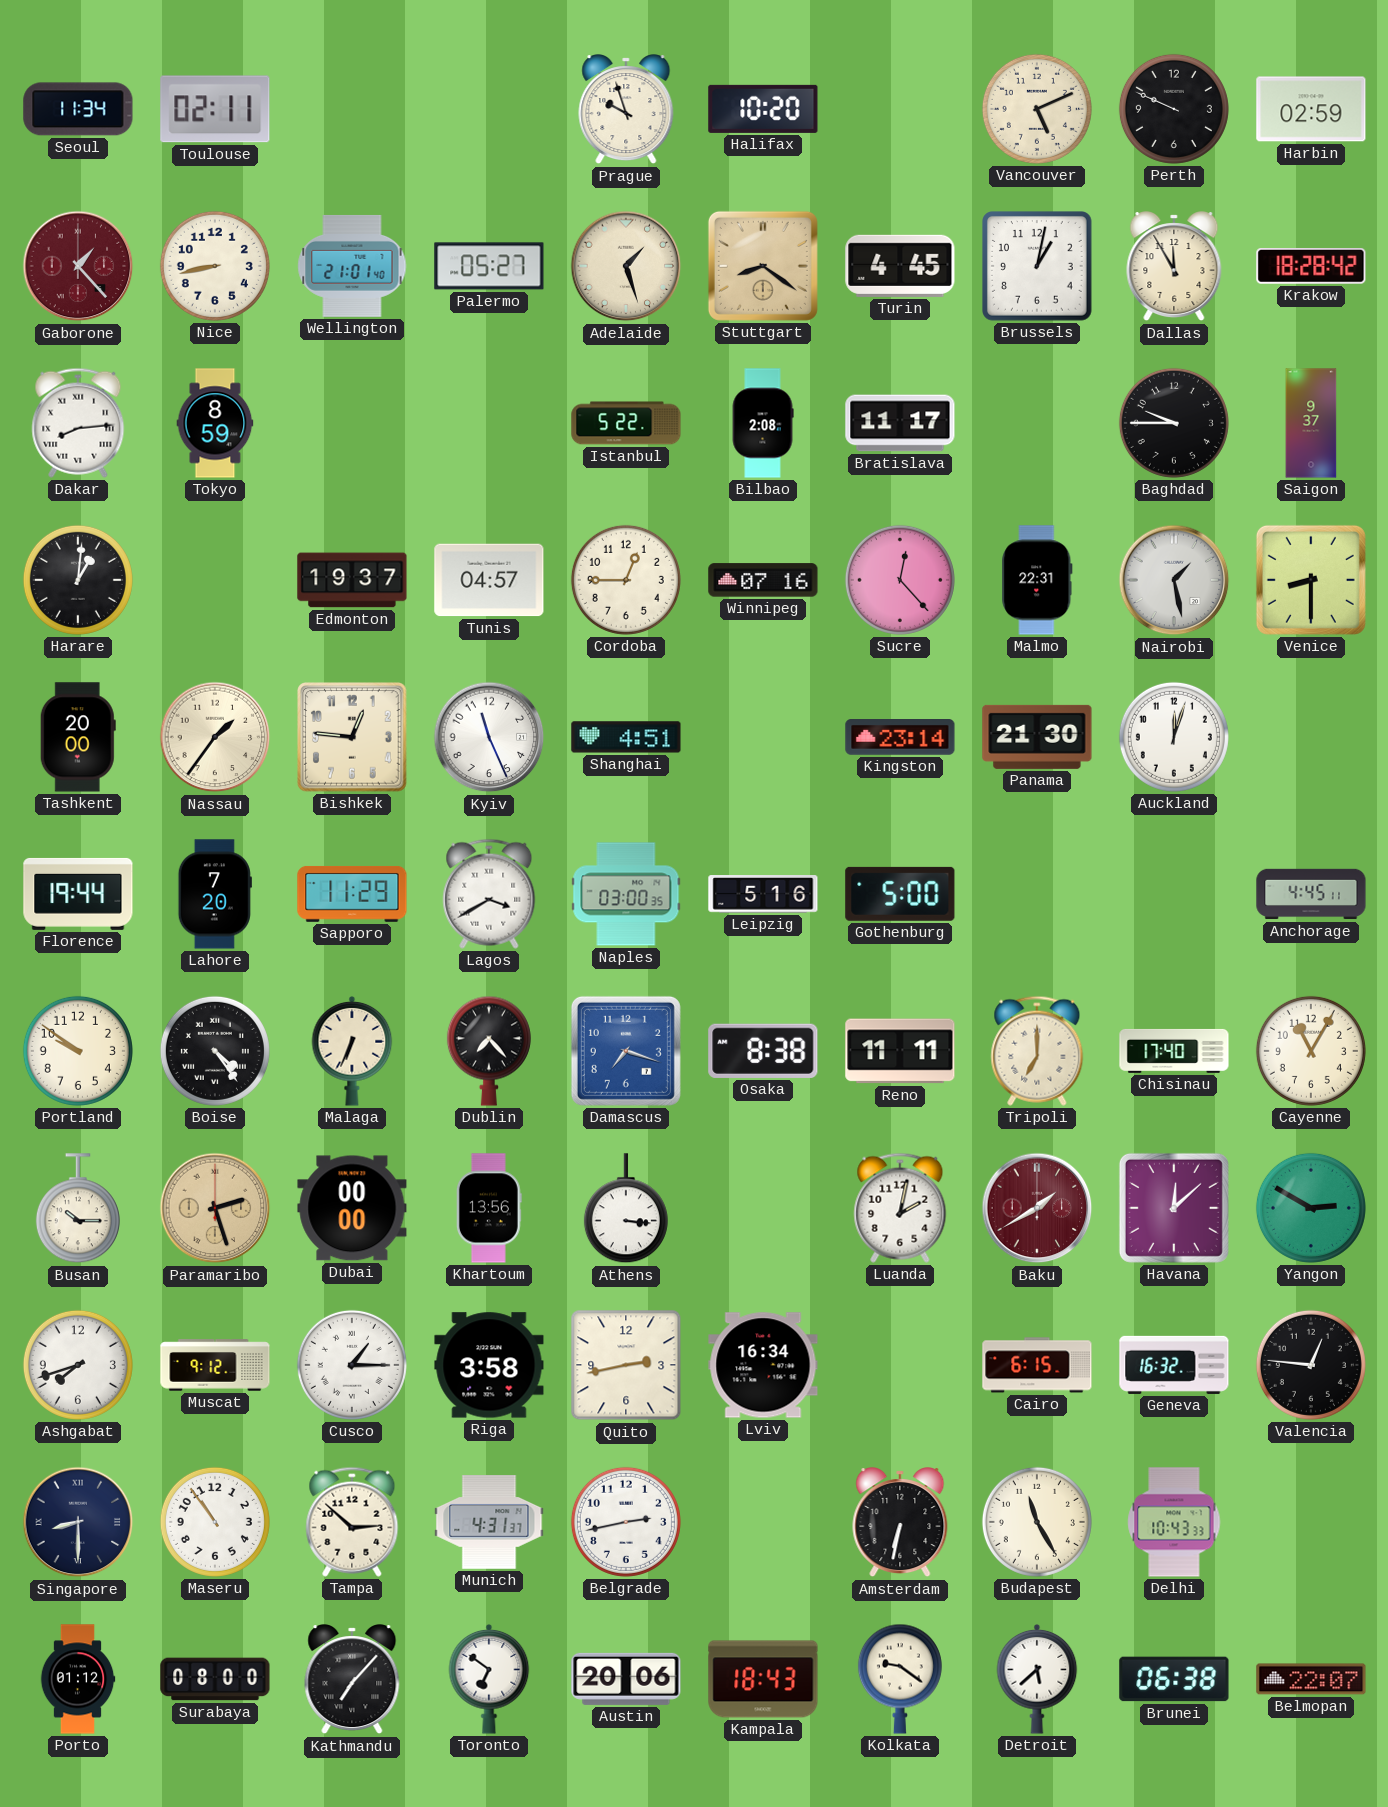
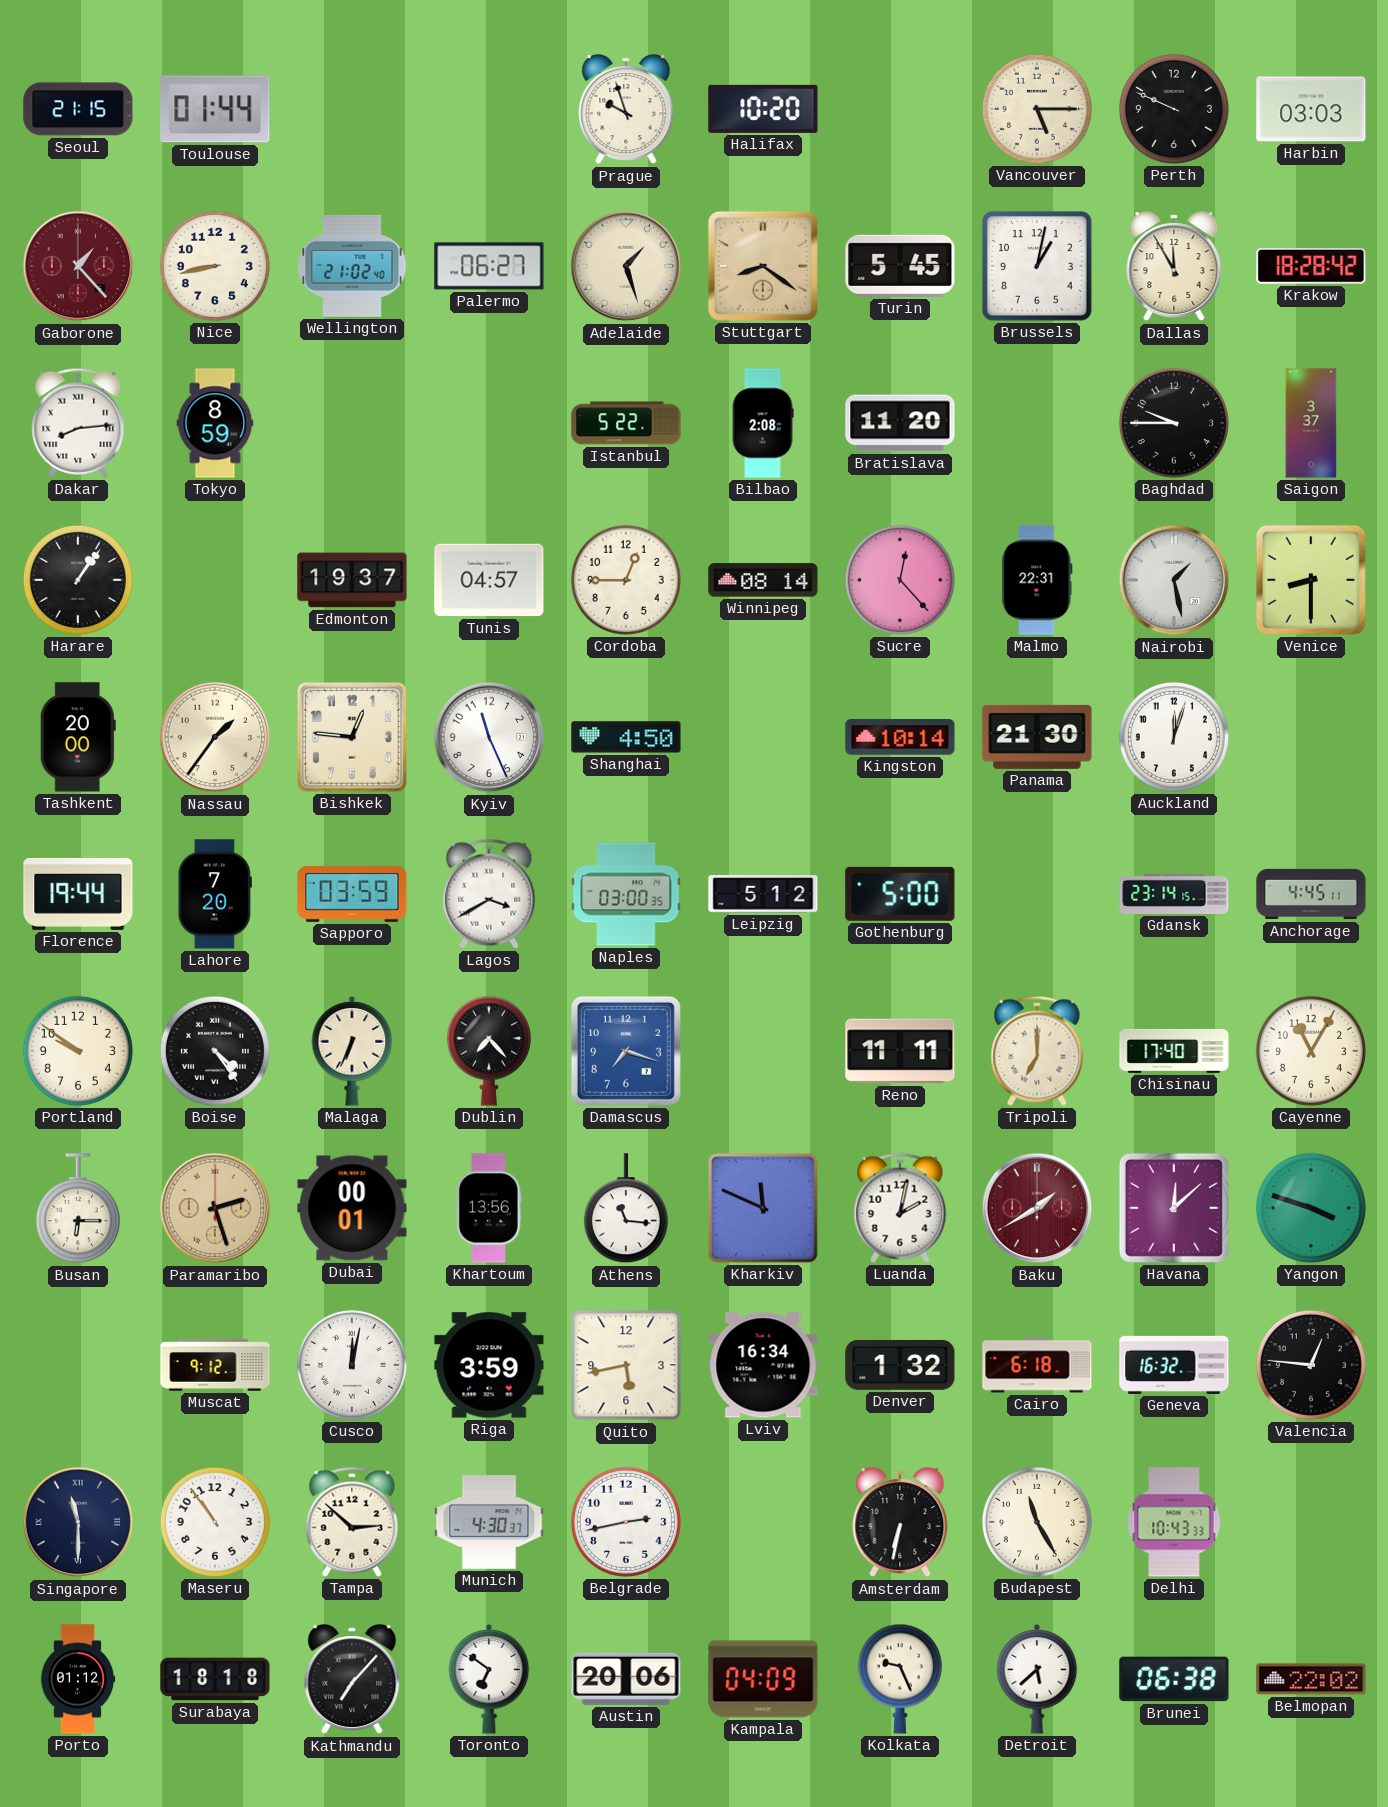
Seoul: 11:34 -> 21:15 (78, 109)
Toulouse: 02:11 -> 01:44 (215, 109)
Vancouver: 5:11 -> 5:15 (1037, 109)
Harbin: 02:59 -> 03:03 (1311, 109)
Wellington: 21:01 -> 21:02 (352, 266)
Palermo: 05:27 -> 06:27 (489, 266)
Turin: 4:45 -> 5:45 (900, 266)
Bratislava: 11:17 -> 11:20 (900, 423)
Saigon: 9:37 -> 3:37 (1311, 423)
Harare: 1:01 -> 1:06 (78, 580)
Winnipeg: 07:16 -> 08:14 (763, 580)
Shanghai: 4:51 -> 4:50 (626, 737)
Kingston: 23:14 -> 10:14 (900, 737)
Sapporo: 11:29 -> 03:59 (352, 894)
Leipzig: 5:16 -> 5:12 (763, 894)
Gdansk: none -> 23:14 (1174, 894)
Osaka: 8:38 -> none (763, 1051)
Busan: 10:15 -> 6:15 (78, 1209)
Dubai: 00:00 -> 00:01 (352, 1208)
Athens: 3:16 -> 11:16 (626, 1209)
Kharkiv: none -> 11:49 (763, 1208)
Yangon: 2:50 -> 3:48 (1311, 1208)
Ashgabat: 7:42 -> none (78, 1365)
Cusco: 1:15 -> 12:02 (352, 1365)
Riga: 3:58 -> 3:59 (489, 1365)
Quito: 2:43 -> 5:43 (626, 1365)
Denver: none -> 1:32 (900, 1365)
Cairo: 6:15 -> 6:18 (1037, 1365)
Singapore: 8:30 -> 11:30 (78, 1522)
Munich: 4:31 -> 4:30 (489, 1522)
Surabaya: 08:00 -> 18:18 (215, 1679)
Kampala: 18:43 -> 04:09 (763, 1679)
Kolkata: 9:21 -> 9:26 (900, 1679)
Belmopan: 22:07 -> 22:02 (1311, 1679)
